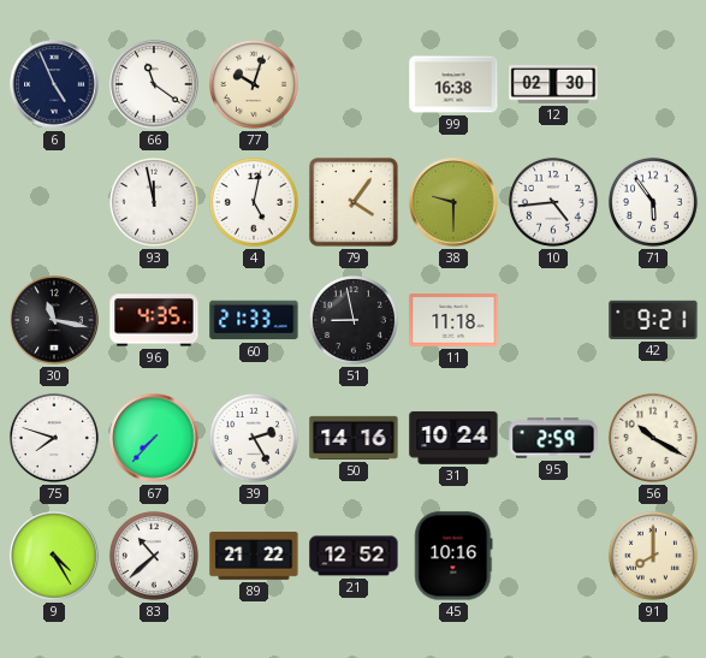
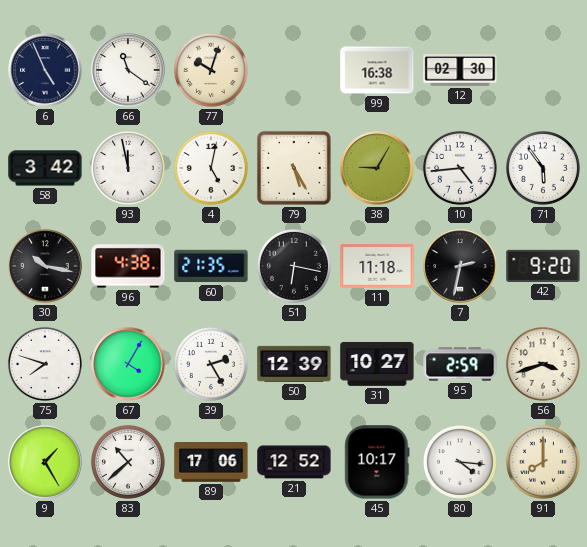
58: none -> 3:42 (45, 168)
79: 4:06 -> 5:25 (294, 168)
38: 9:30 -> 9:05 (377, 168)
30: 11:17 -> 10:17 (45, 266)
96: 4:35 -> 4:38 (128, 266)
60: 21:33 -> 21:35 (211, 266)
51: 8:58 -> 6:17 (294, 266)
7: none -> 2:32 (460, 266)
42: 9:21 -> 9:20 (543, 266)
67: 7:37 -> 4:05 (128, 364)
50: 14:16 -> 12:39 (294, 364)
31: 10:24 -> 10:27 (377, 364)
56: 10:20 -> 3:42 (543, 364)
9: 4:25 -> 1:25 (45, 462)
89: 21:22 -> 17:06 (211, 463)
45: 10:16 -> 10:17 (377, 462)
80: none -> 4:16 (460, 462)
